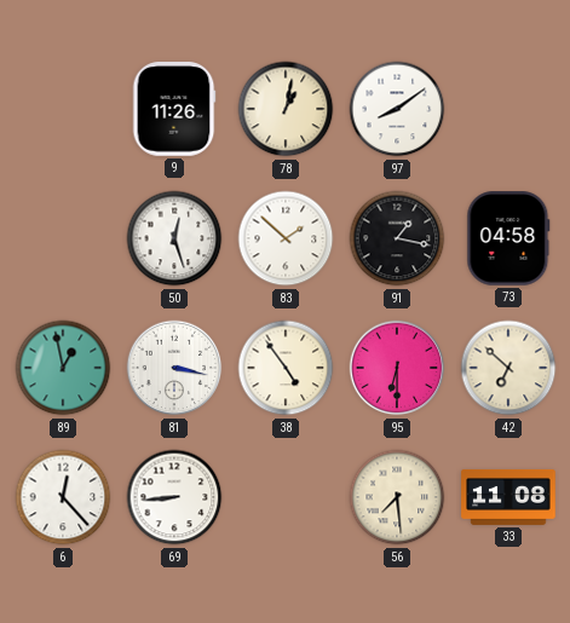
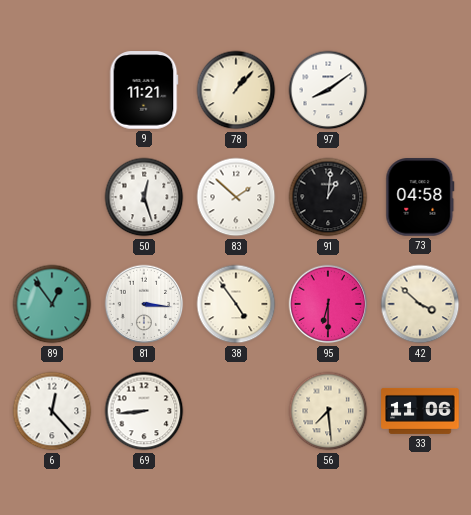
9: 11:26 -> 11:21 (144, 90)
78: 1:02 -> 1:07 (236, 90)
91: 1:17 -> 1:01 (328, 197)
89: 12:58 -> 12:54 (52, 304)
81: 3:17 -> 3:16 (144, 304)
42: 6:52 -> 3:52 (420, 304)
33: 11:08 -> 11:06 (420, 411)
